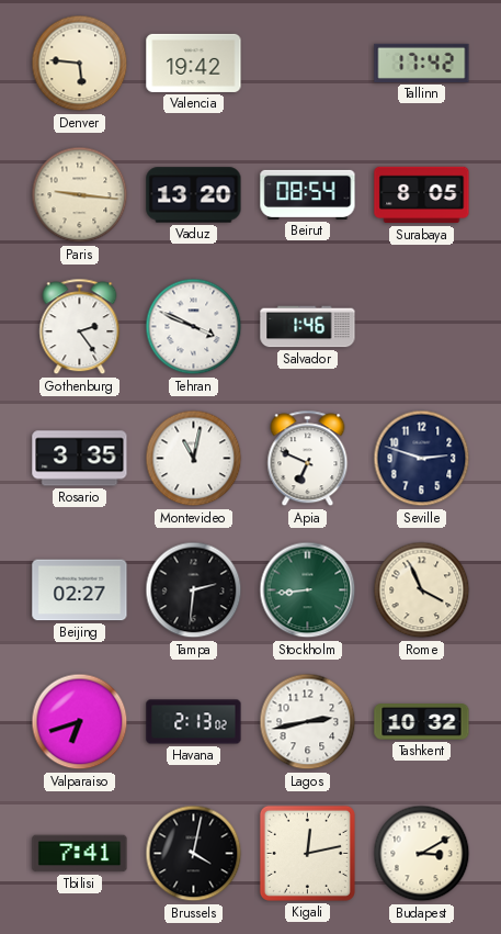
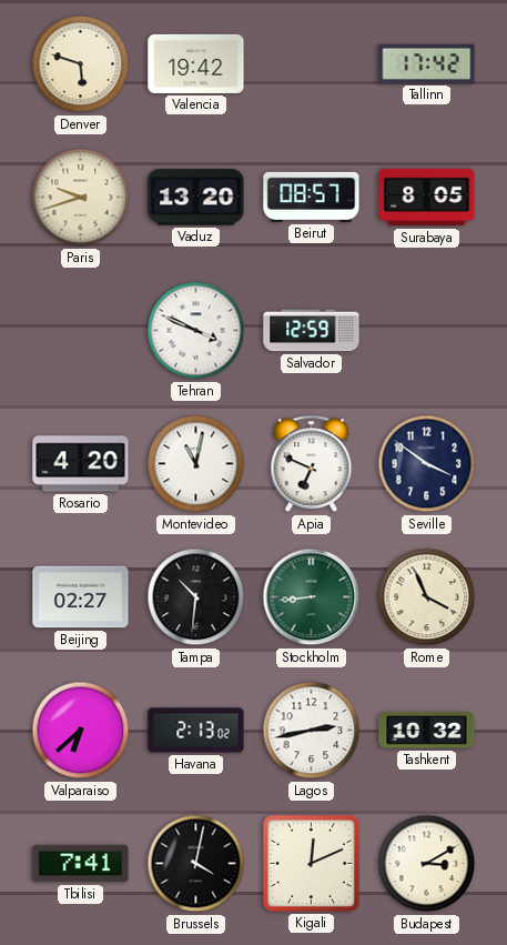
Denver: 5:46 -> 5:48 (81, 64)
Paris: 9:16 -> 9:42 (81, 198)
Beirut: 08:54 -> 08:57 (312, 197)
Gothenburg: 2:24 -> none (80, 327)
Salvador: 1:46 -> 12:59 (312, 331)
Rosario: 3:35 -> 4:20 (81, 464)
Seville: 2:48 -> 3:51 (427, 464)
Tampa: 2:31 -> 10:31 (196, 597)
Valparaiso: 6:42 -> 6:38 (81, 731)
Kigali: 12:13 -> 12:11 (311, 863)
